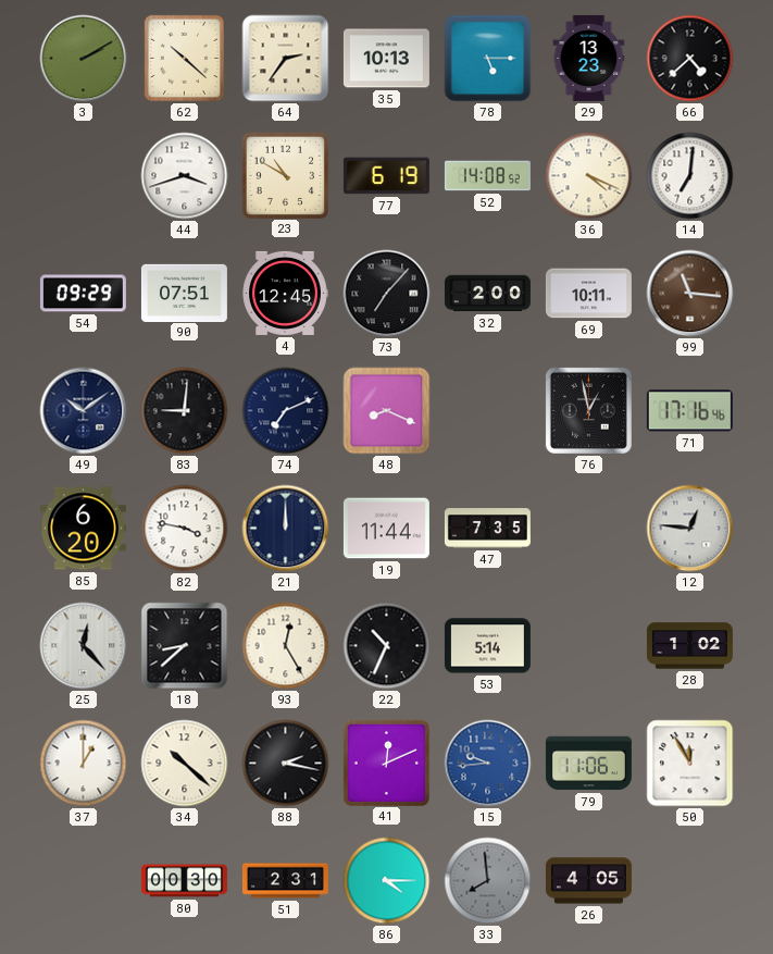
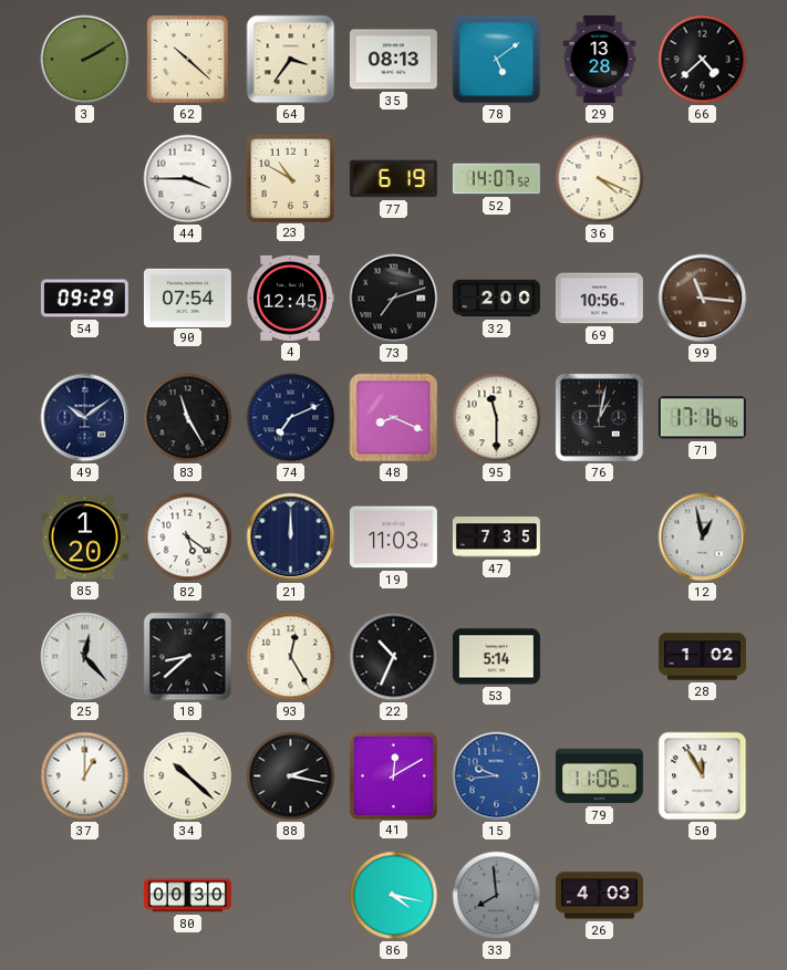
64: 2:36 -> 3:36 (291, 60)
35: 10:13 -> 08:13 (393, 60)
78: 5:15 -> 5:09 (497, 60)
29: 13:23 -> 13:28 (600, 59)
44: 3:42 -> 3:45 (188, 179)
52: 14:08 -> 14:07 (496, 179)
14: 7:01 -> none (690, 176)
90: 07:51 -> 07:54 (187, 298)
73: 7:07 -> 7:12 (394, 299)
69: 10:11 -> 10:56 (599, 299)
83: 9:01 -> 11:25 (188, 418)
95: none -> 11:30 (497, 418)
76: 12:58 -> 1:02 (599, 417)
85: 6:20 -> 1:20 (84, 538)
82: 3:47 -> 5:21 (188, 538)
19: 11:44 -> 11:03 (393, 538)
12: 12:46 -> 12:58 (703, 538)
41: 12:11 -> 12:10 (393, 775)
51: 2:31 -> none (285, 881)
86: 4:15 -> 4:17 (394, 896)
26: 4:05 -> 4:03 (599, 896)
